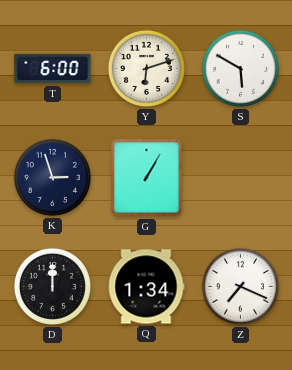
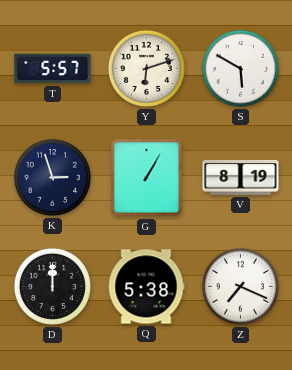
T: 6:00 -> 5:57 (53, 69)
V: none -> 8:19 (241, 177)
Q: 1:34 -> 5:38 (146, 287)
